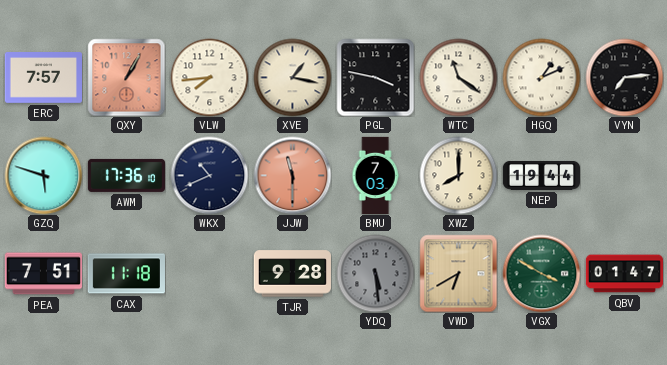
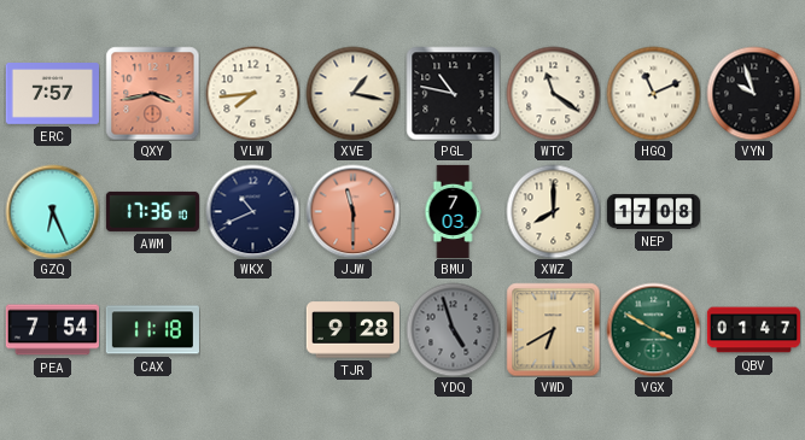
QXY: 1:05 -> 3:43 (152, 93)
PGL: 3:47 -> 10:47 (453, 93)
HGQ: 1:11 -> 11:11 (653, 93)
VYN: 7:14 -> 9:57 (753, 93)
GZQ: 5:48 -> 6:26 (52, 211)
NEP: 19:44 -> 17:08 (653, 211)
PEA: 7:51 -> 7:54 (52, 330)
YDQ: 5:29 -> 4:57 (453, 329)
